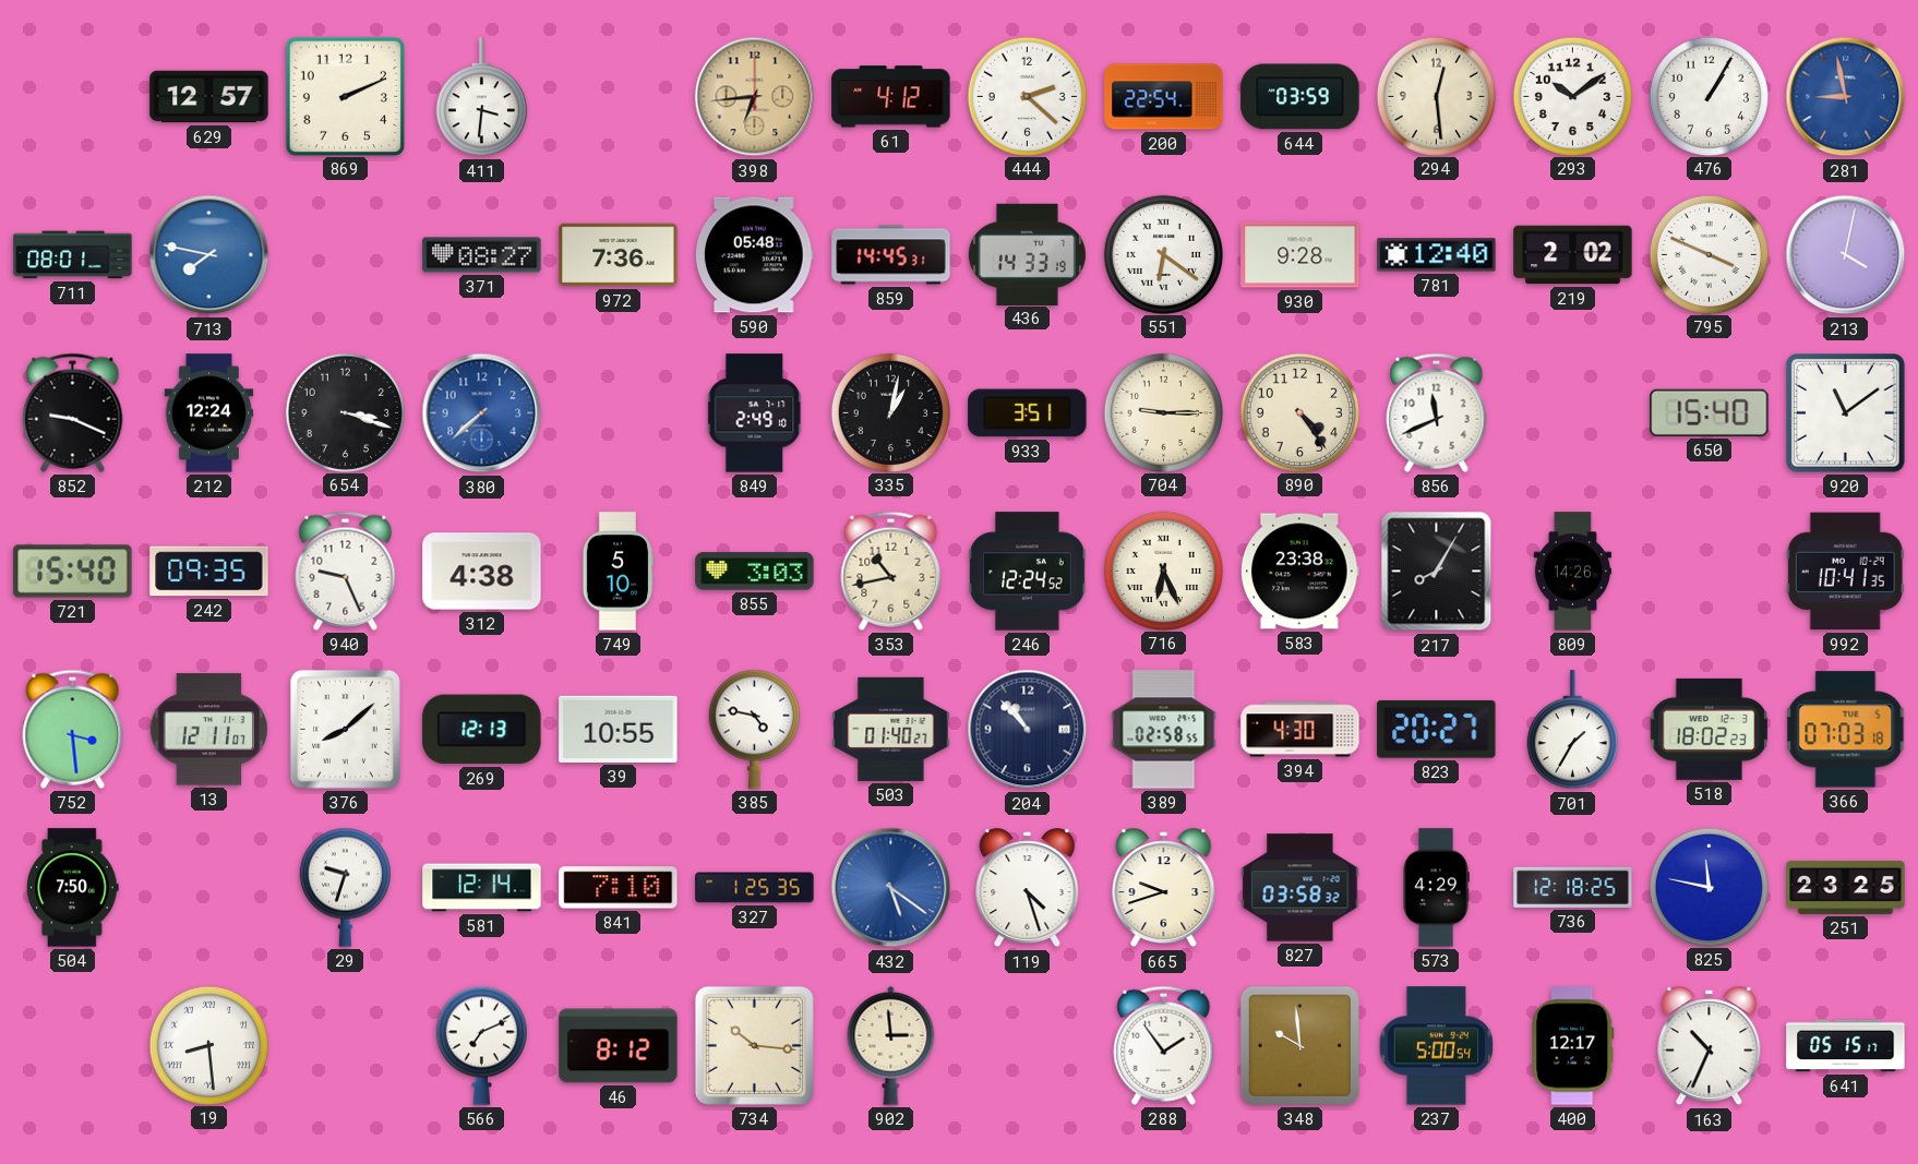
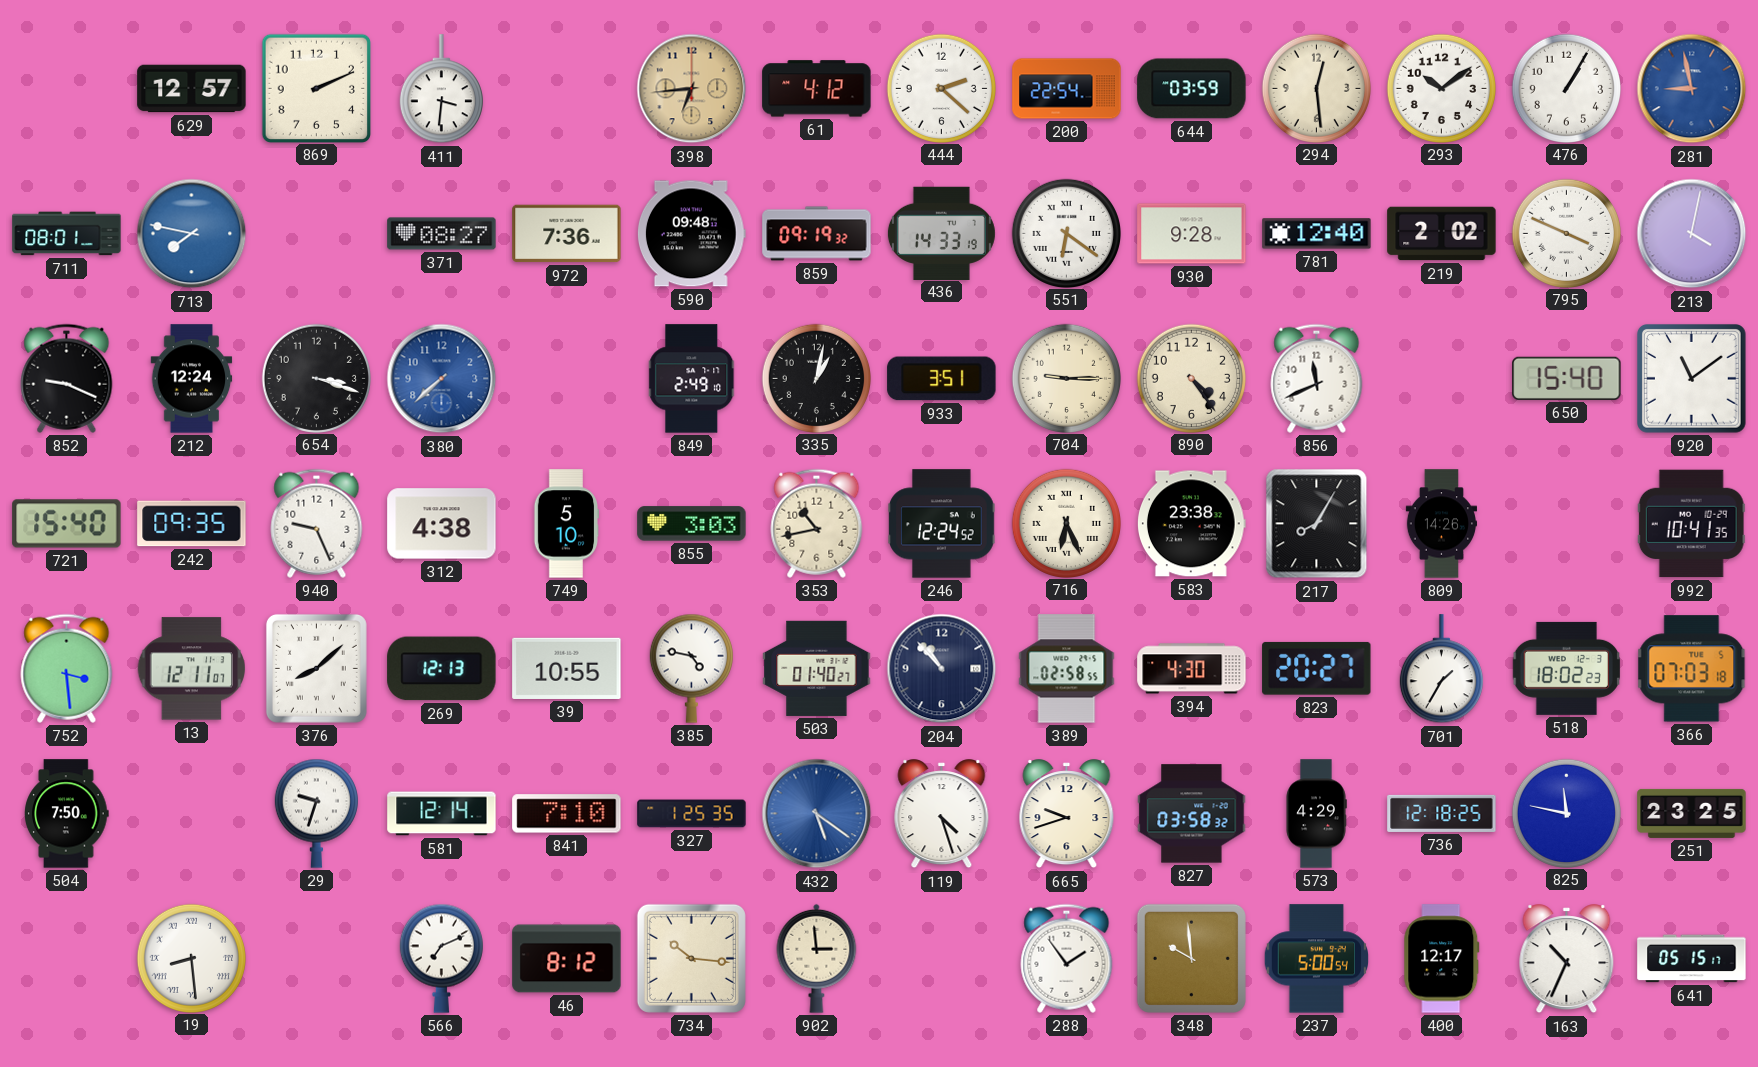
590: 05:48 -> 09:48 (691, 234)
859: 14:45 -> 09:19 (817, 234)
